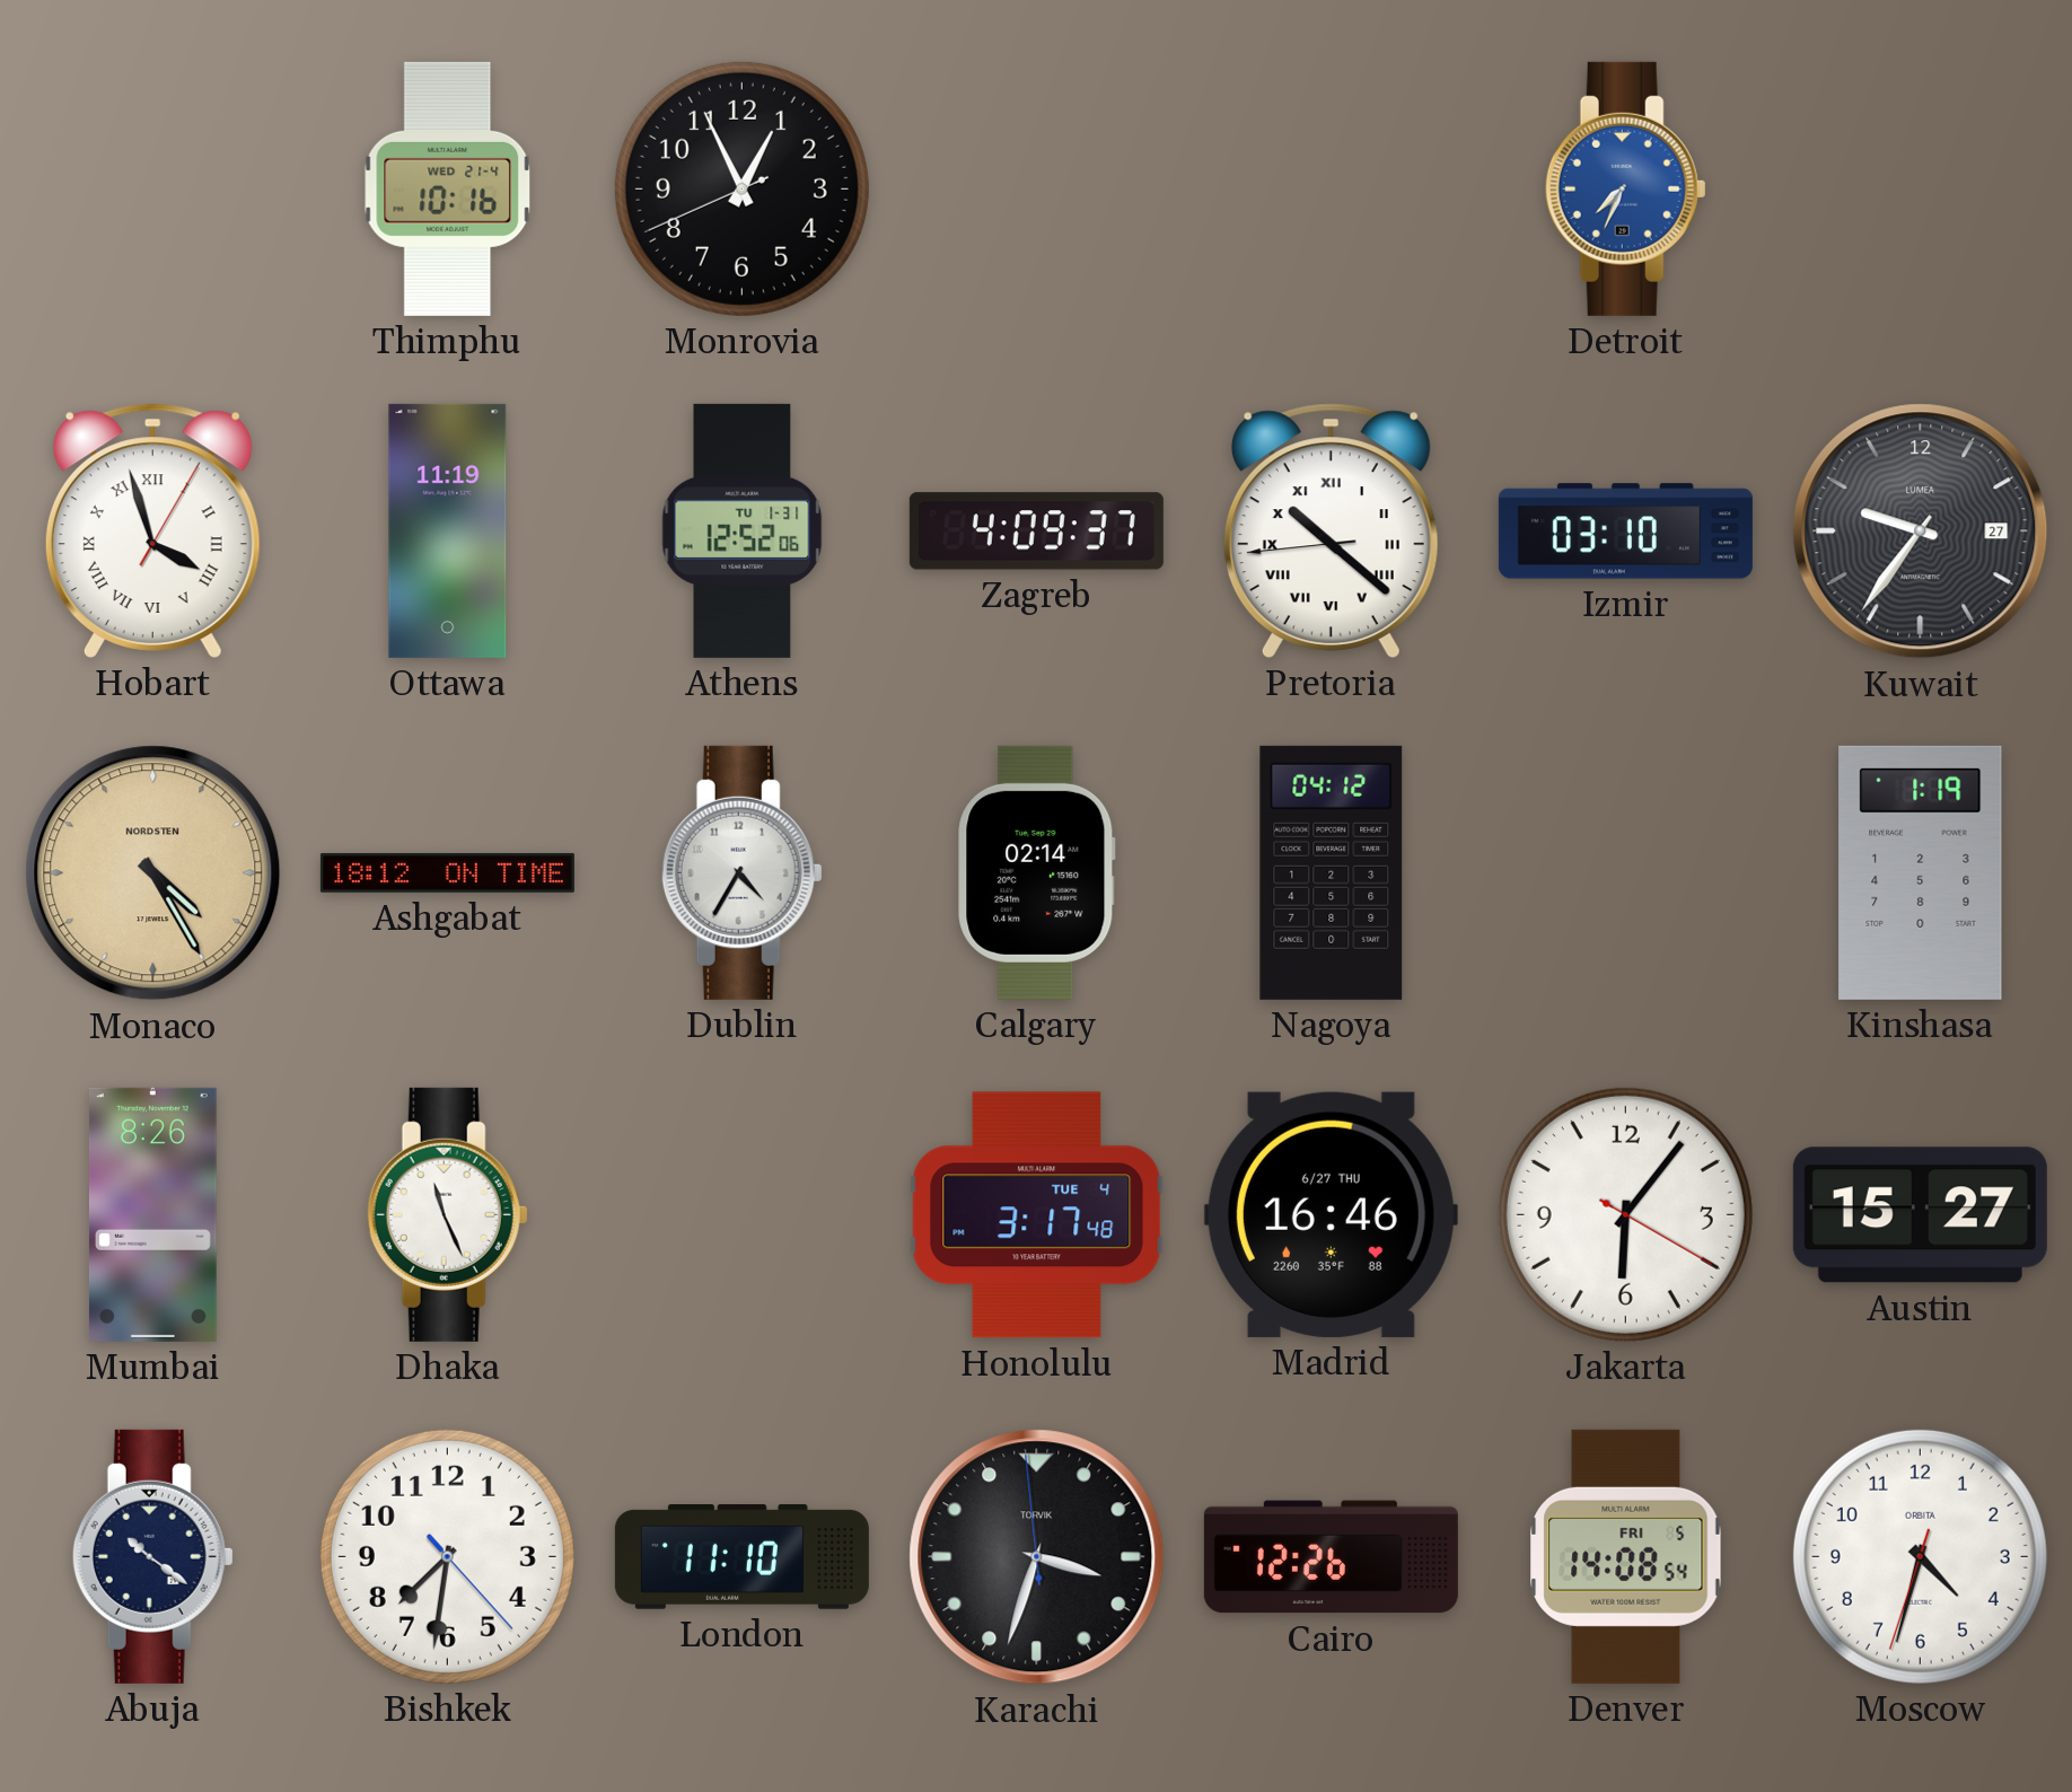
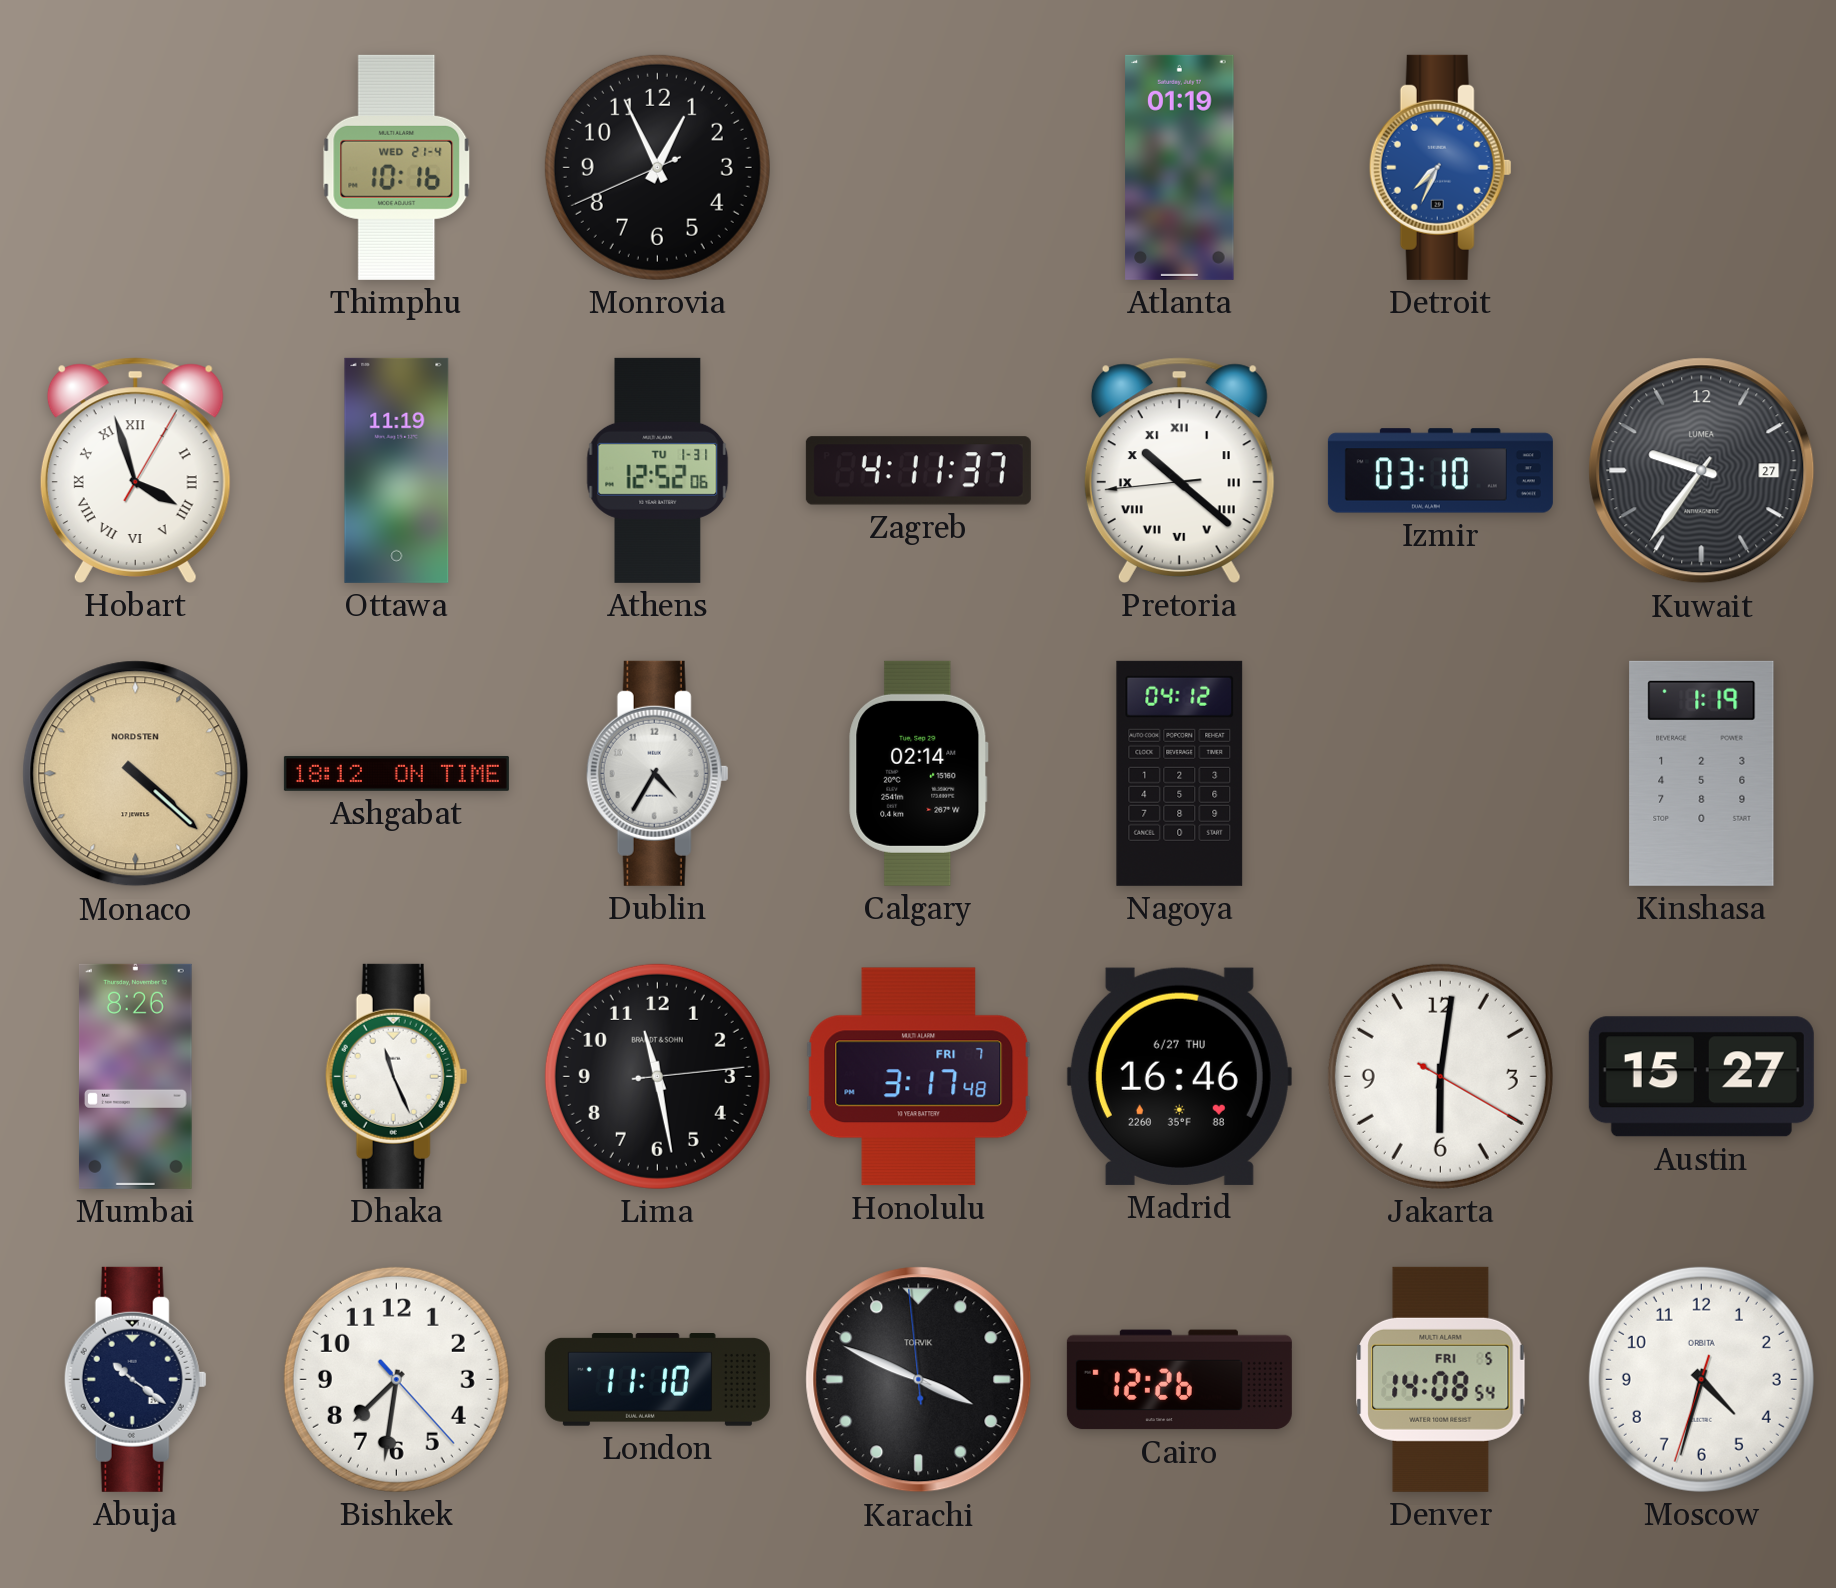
Atlanta: none -> 01:19 (1180, 167)
Zagreb: 4:09 -> 4:11 (918, 471)
Monaco: 4:25 -> 4:22 (136, 774)
Lima: none -> 11:28 (657, 1076)
Honolulu date: TUE 4 -> FRI 7 (919, 1077)
Jakarta: 6:06 -> 6:01 (1440, 1076)
Karachi: 3:32 -> 3:48 (919, 1380)
